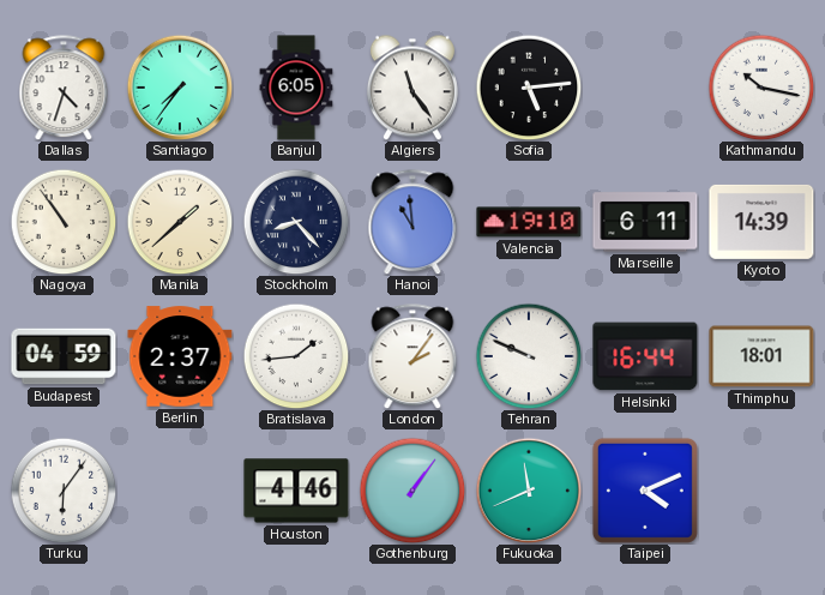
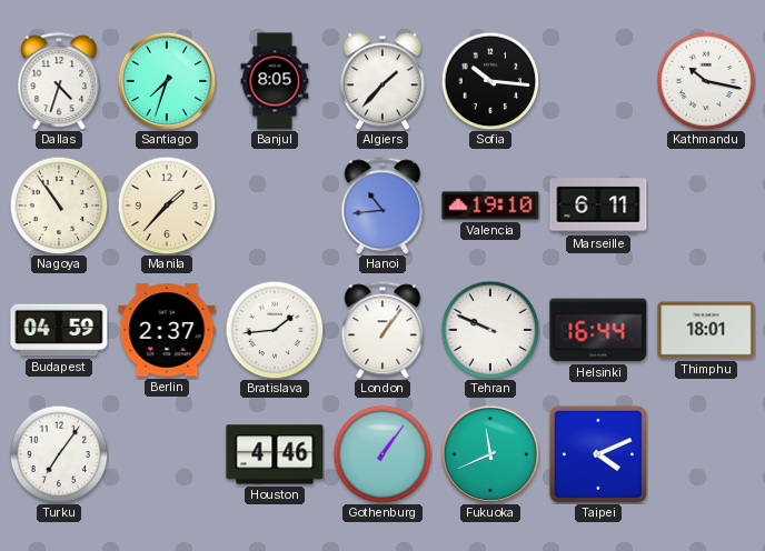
Santiago: 7:36 -> 7:33 (167, 81)
Banjul: 6:05 -> 8:05 (275, 81)
Algiers: 11:24 -> 1:37 (383, 81)
Sofia: 5:14 -> 10:16 (490, 81)
Manila: 1:38 -> 1:37 (167, 206)
Stockholm: 8:23 -> none (296, 222)
Hanoi: 10:59 -> 10:44 (383, 206)
Kyoto: 14:39 -> none (761, 222)
London: 2:06 -> 1:06 (383, 330)
Turku: 6:06 -> 7:06 (59, 454)
